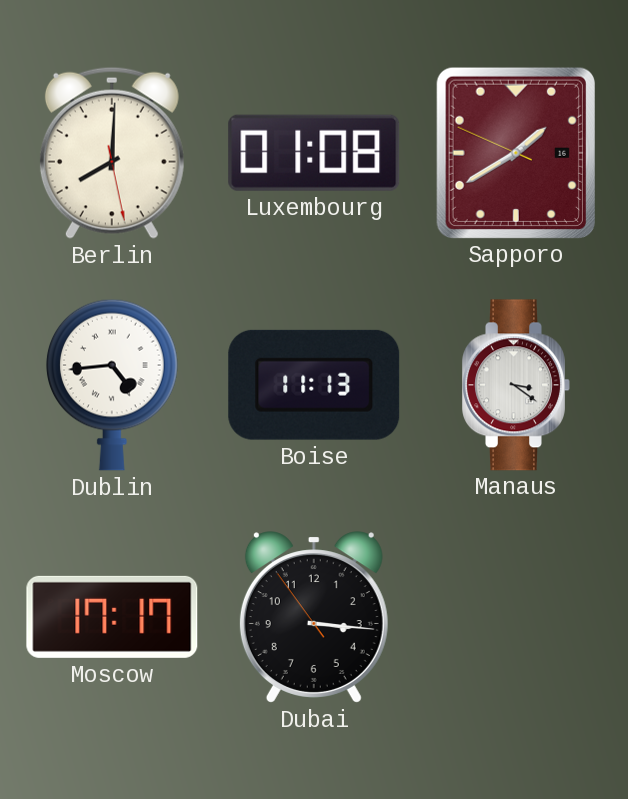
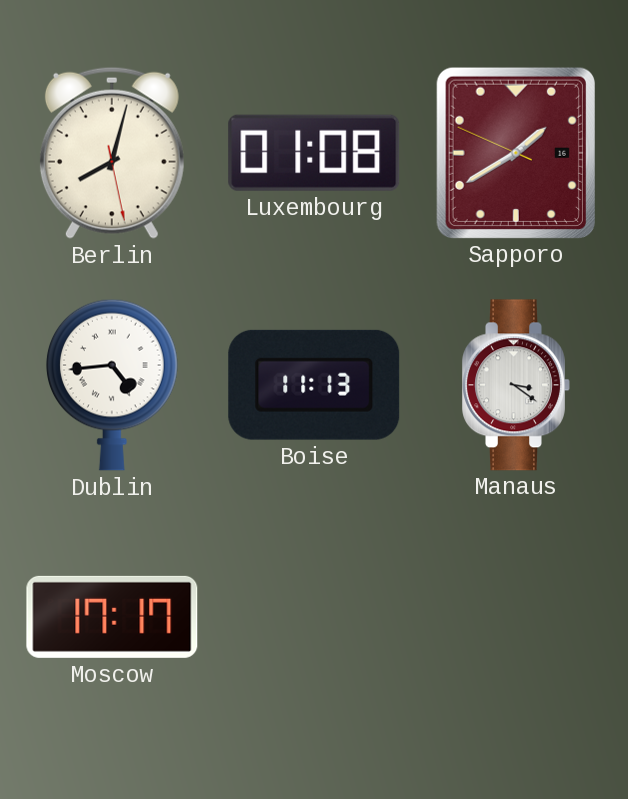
Berlin: 8:00 -> 8:02 (112, 153)
Dubai: 3:15 -> none (314, 617)
